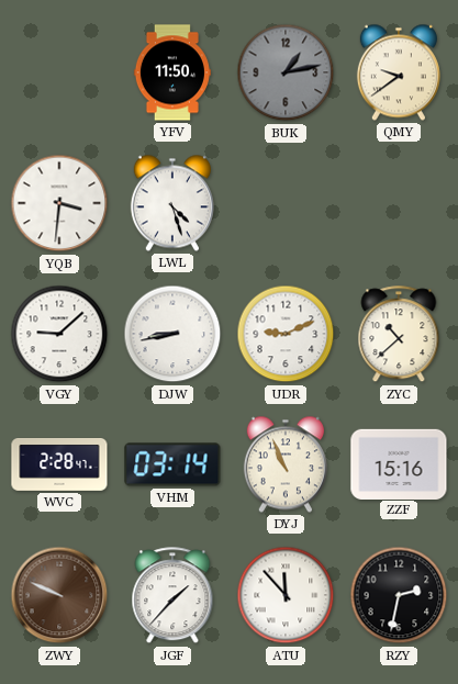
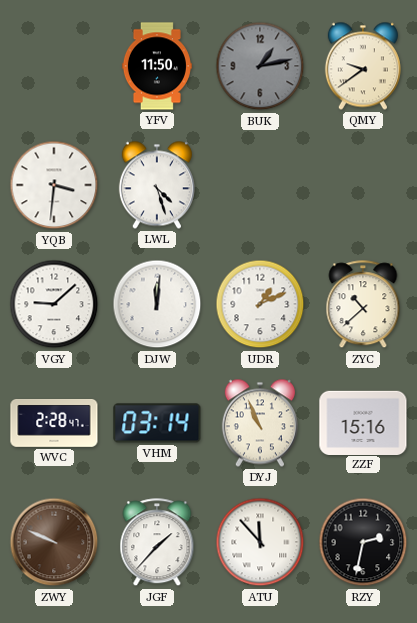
DJW: 8:43 -> 12:01 (157, 304)
UDR: 9:11 -> 1:11 (260, 304)
